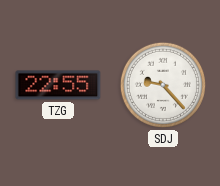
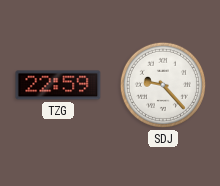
TZG: 22:55 -> 22:59 (58, 85)
